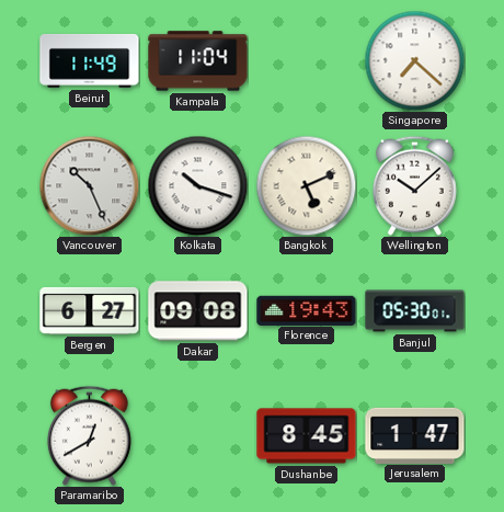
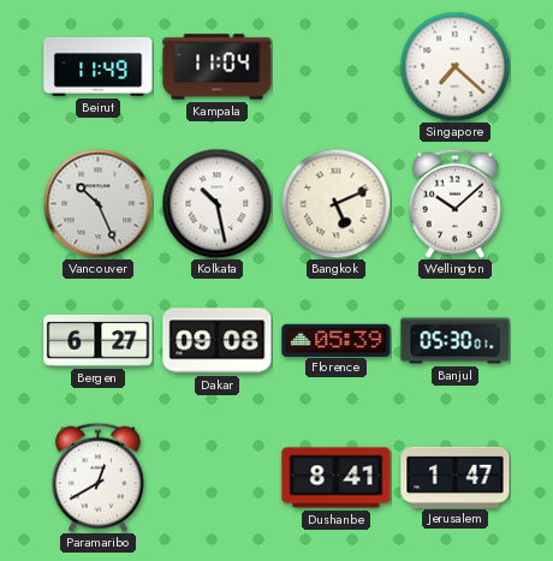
Kolkata: 10:18 -> 10:28 (216, 203)
Florence: 19:43 -> 05:39 (337, 340)
Dushanbe: 8:45 -> 8:41 (337, 478)
